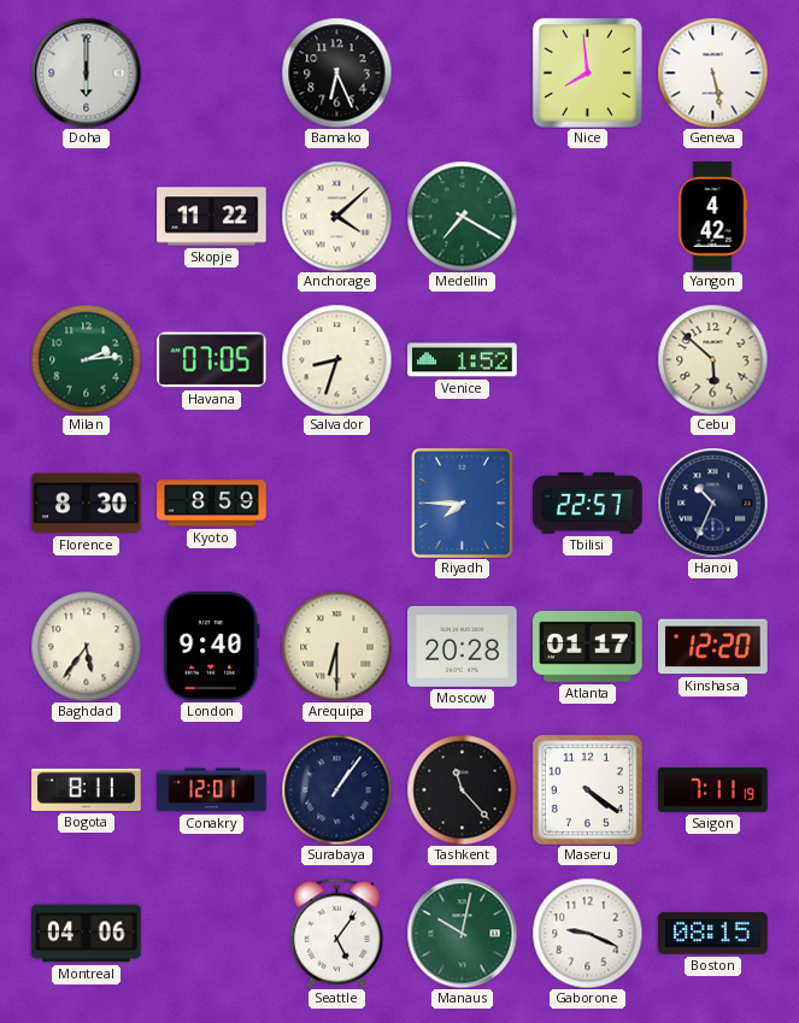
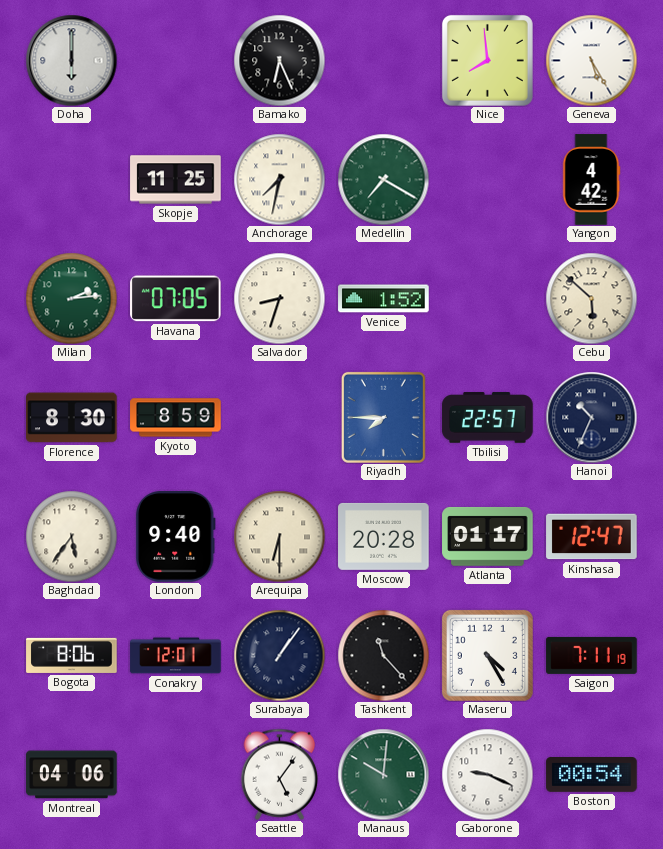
Geneva: 5:28 -> 5:25 (591, 60)
Skopje: 11:22 -> 11:25 (176, 180)
Anchorage: 4:08 -> 7:32 (279, 179)
Kinshasa: 12:20 -> 12:47 (592, 537)
Bogota: 8:11 -> 8:06 (72, 655)
Maseru: 4:21 -> 4:25 (487, 655)
Manaus: 10:02 -> 10:01 (383, 774)
Boston: 08:15 -> 00:54 (592, 775)
